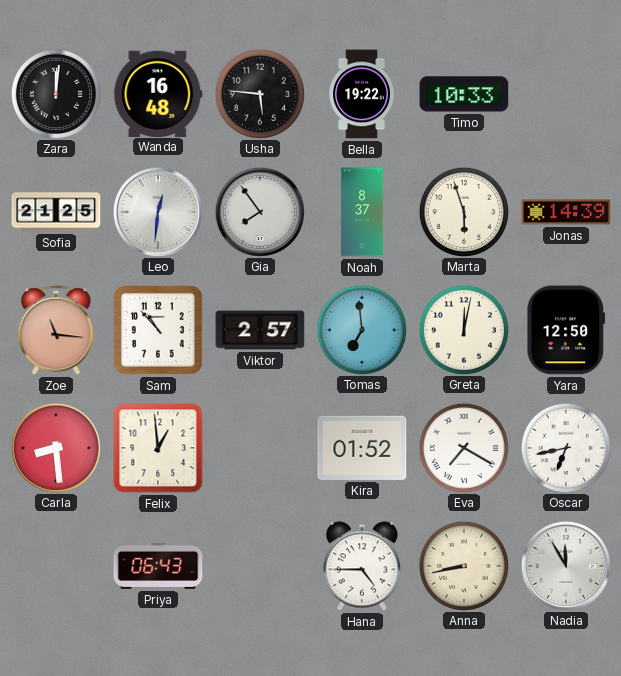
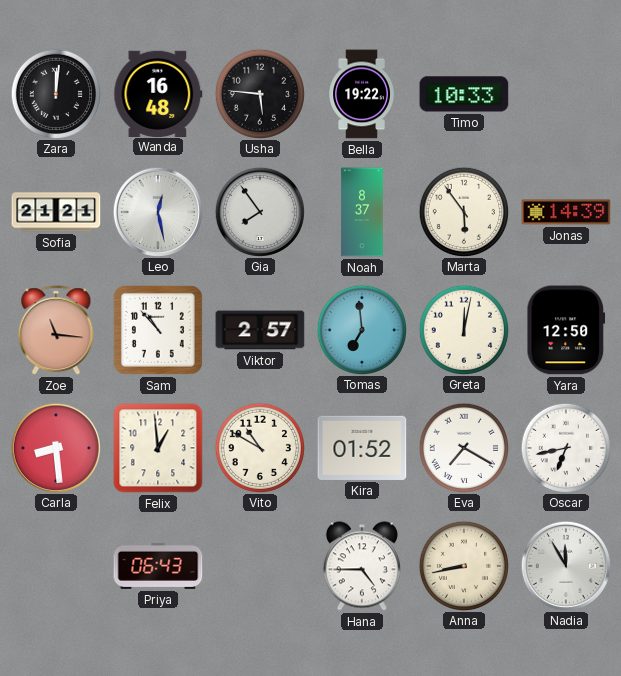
Sofia: 21:25 -> 21:21 (56, 212)
Leo: 12:31 -> 12:28 (157, 211)
Marta: 5:57 -> 5:54 (463, 211)
Vito: none -> 10:50 (259, 447)
